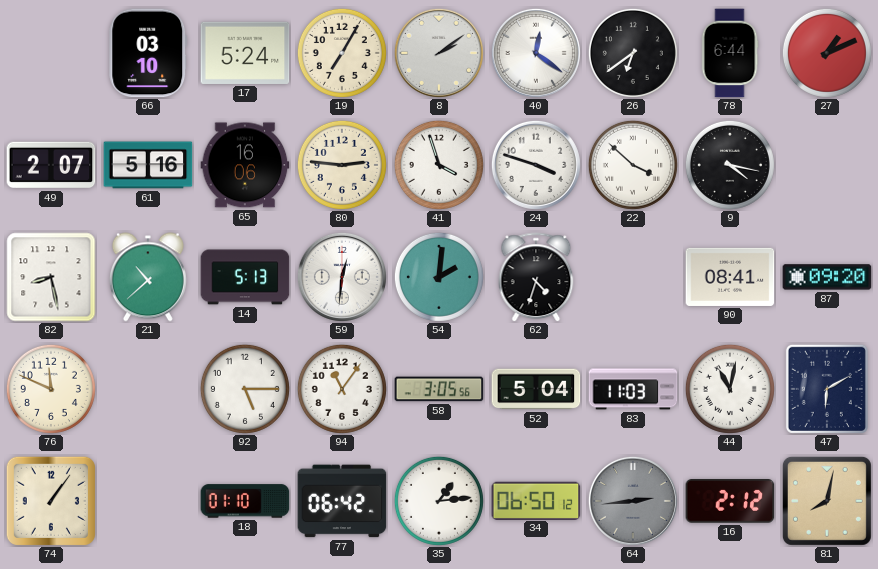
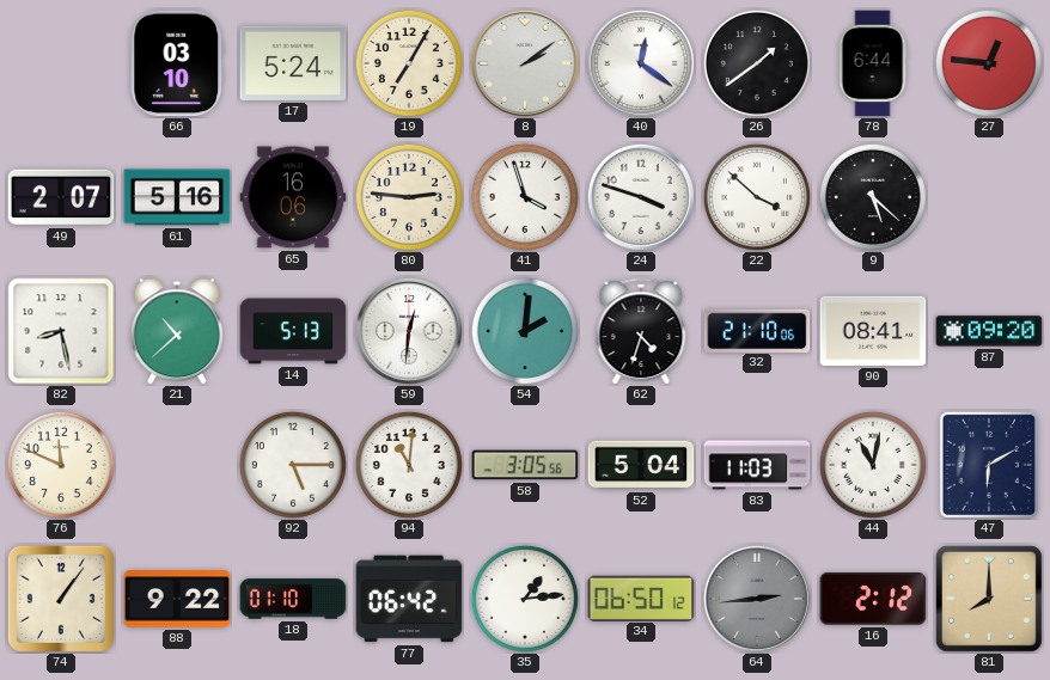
26: 6:39 -> 1:39 (757, 63)
27: 1:11 -> 12:46 (989, 63)
9: 4:17 -> 5:22 (873, 197)
32: none -> 21:10 (757, 330)
94: 11:06 -> 11:01 (409, 465)
88: none -> 9:22 (177, 599)
81: 8:02 -> 8:00 (989, 599)
